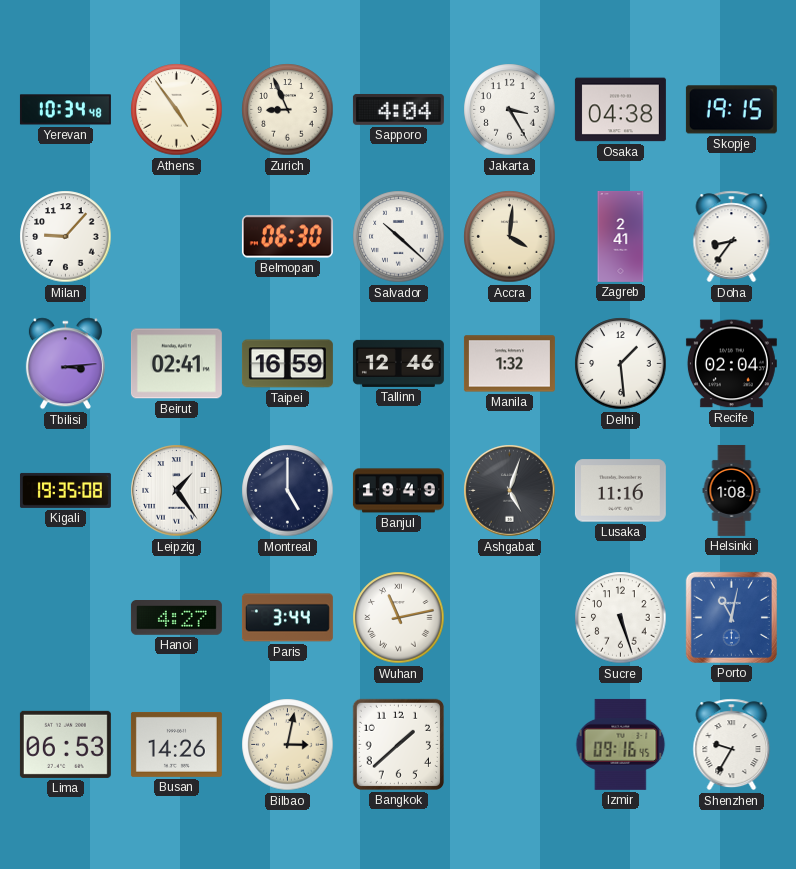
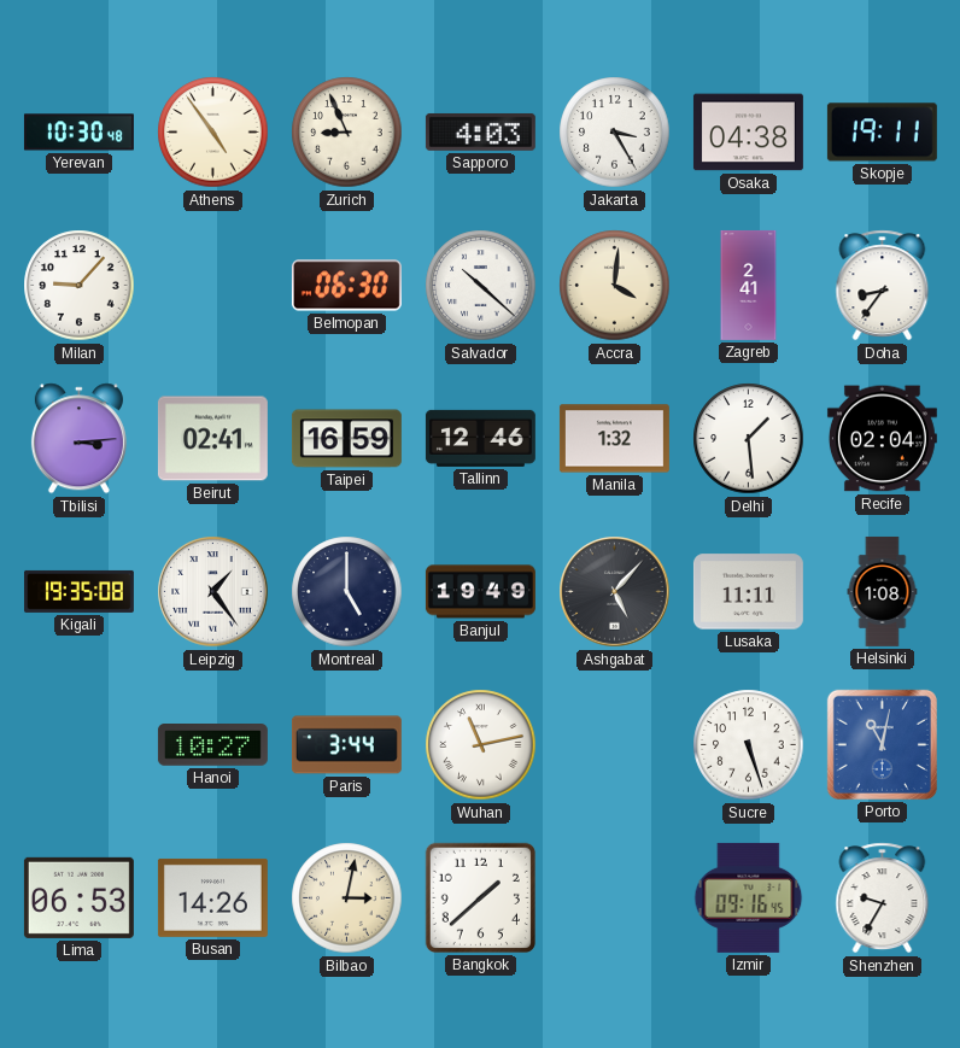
Yerevan: 10:34 -> 10:30 (78, 133)
Sapporo: 4:04 -> 4:03 (480, 131)
Skopje: 19:15 -> 19:11 (882, 133)
Ashgabat: 5:03 -> 5:07 (615, 592)
Lusaka: 11:16 -> 11:11 (748, 592)
Hanoi: 4:27 -> 10:27 (212, 745)
